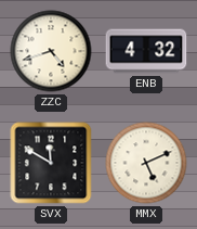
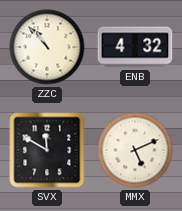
ZZC: 4:42 -> 10:53 (47, 47)
